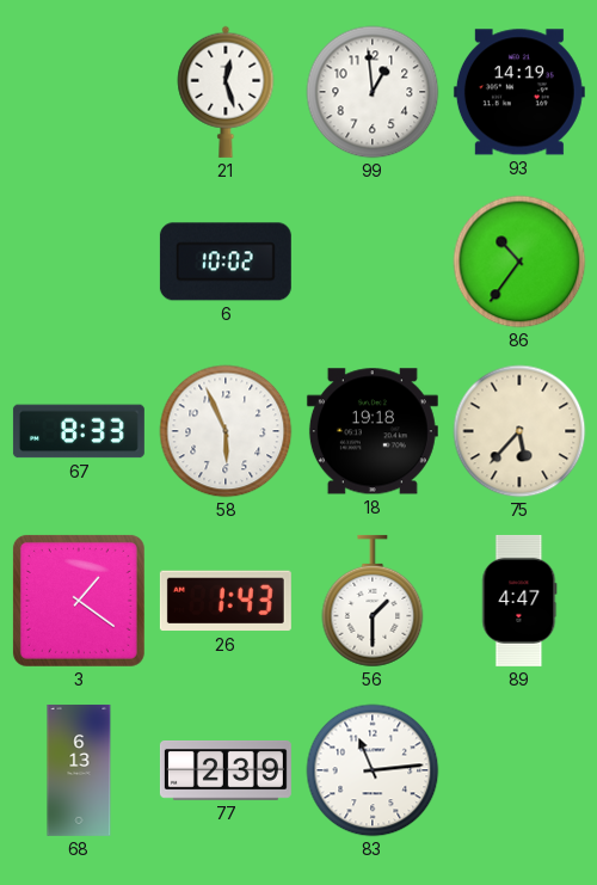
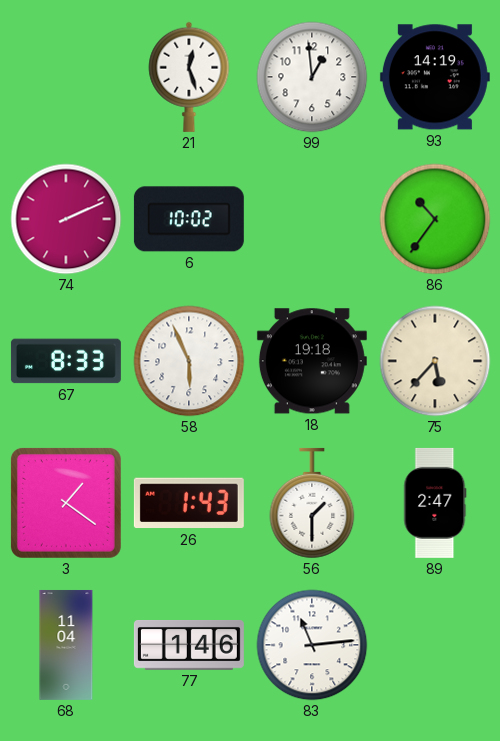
74: none -> 2:11 (66, 219)
89: 4:47 -> 2:47 (435, 503)
68: 6:13 -> 11:04 (66, 645)
77: 2:39 -> 1:46 (189, 646)
